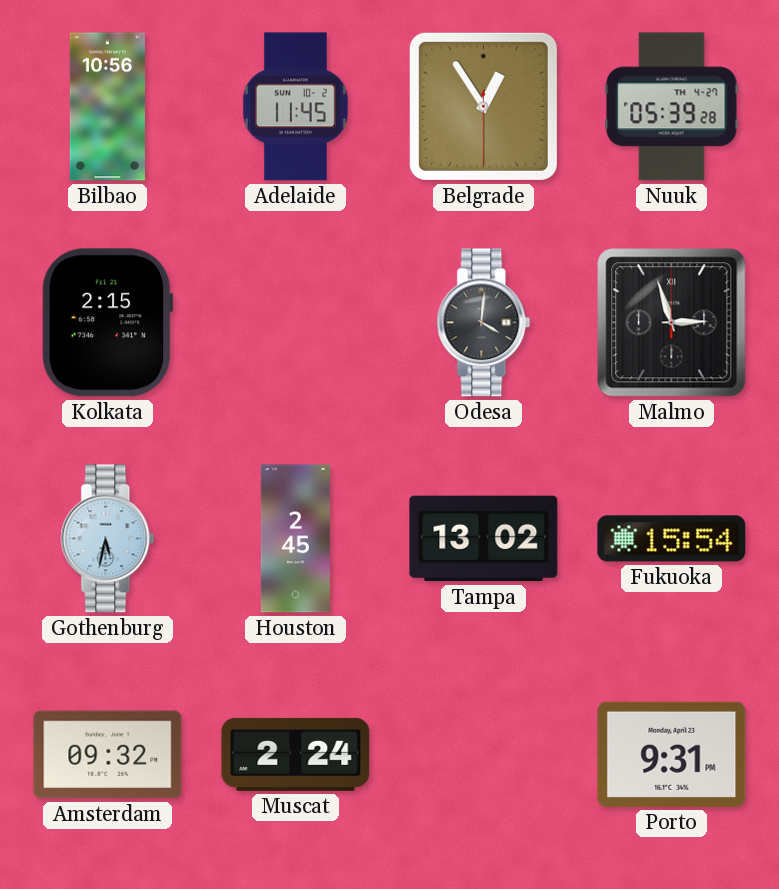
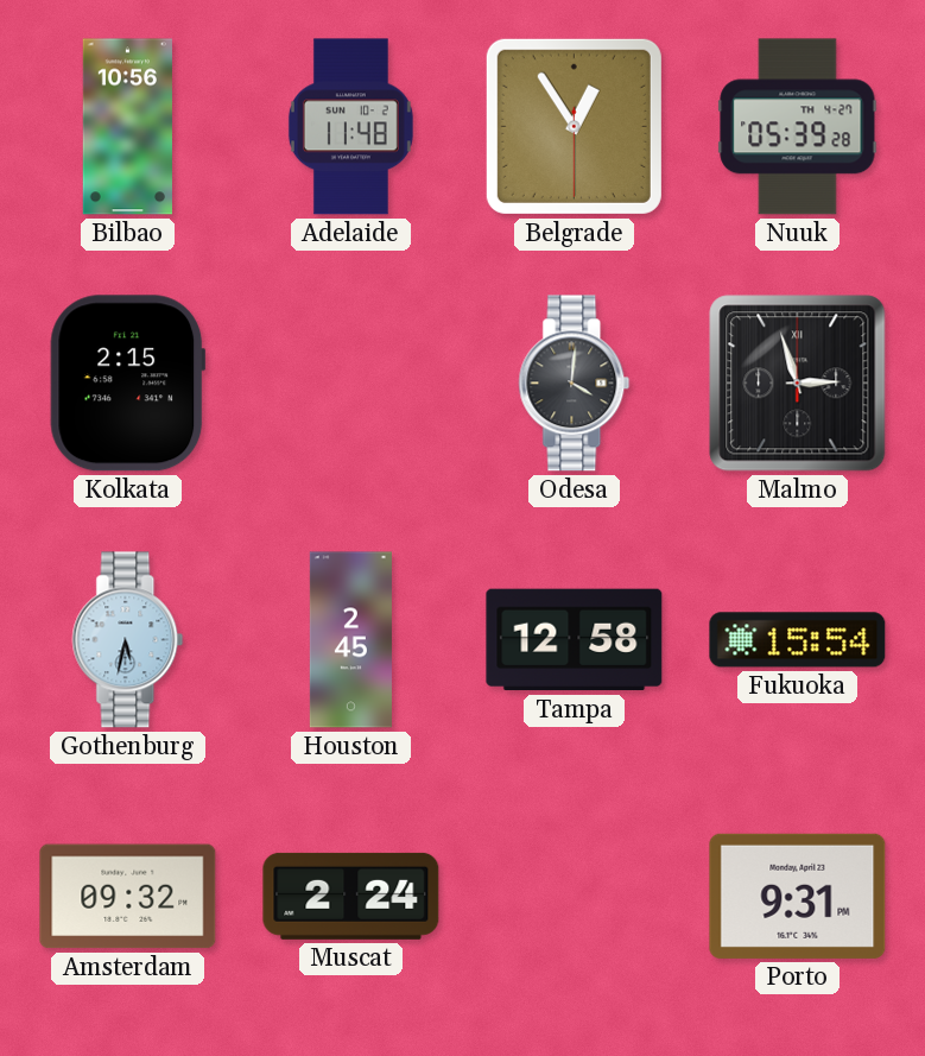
Adelaide: 11:45 -> 11:48 (350, 127)
Tampa: 13:02 -> 12:58 (575, 640)
